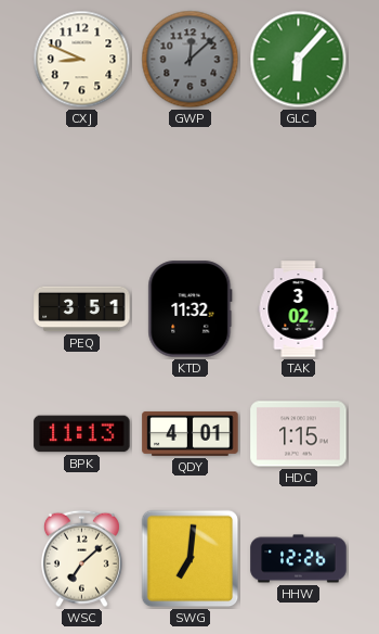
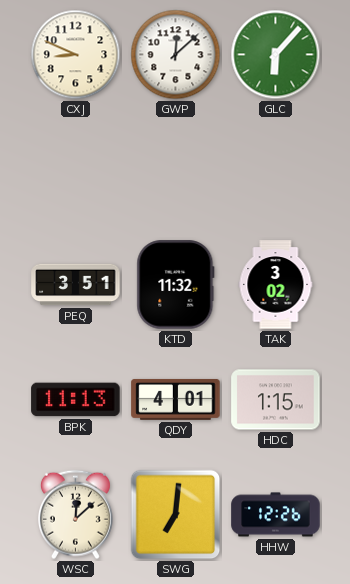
GWP dial: grey -> white (176, 55)
WSC: 7:08 -> 12:08 (75, 515)
